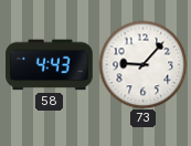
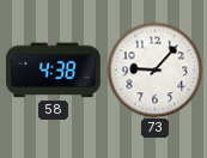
58: 4:43 -> 4:38 (54, 71)
